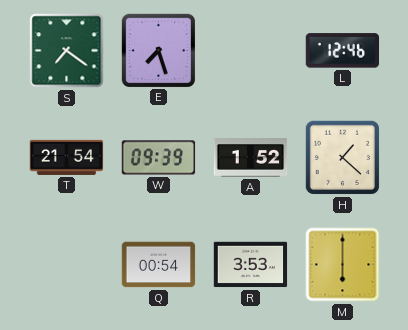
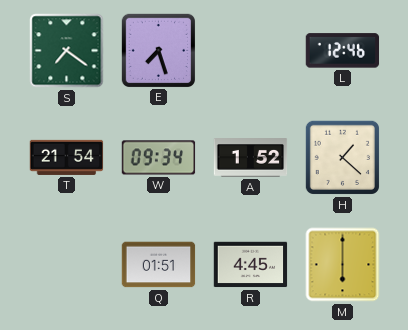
W: 09:39 -> 09:34 (159, 158)
Q: 00:54 -> 01:51 (159, 265)
R: 3:53 -> 4:45 (251, 265)
